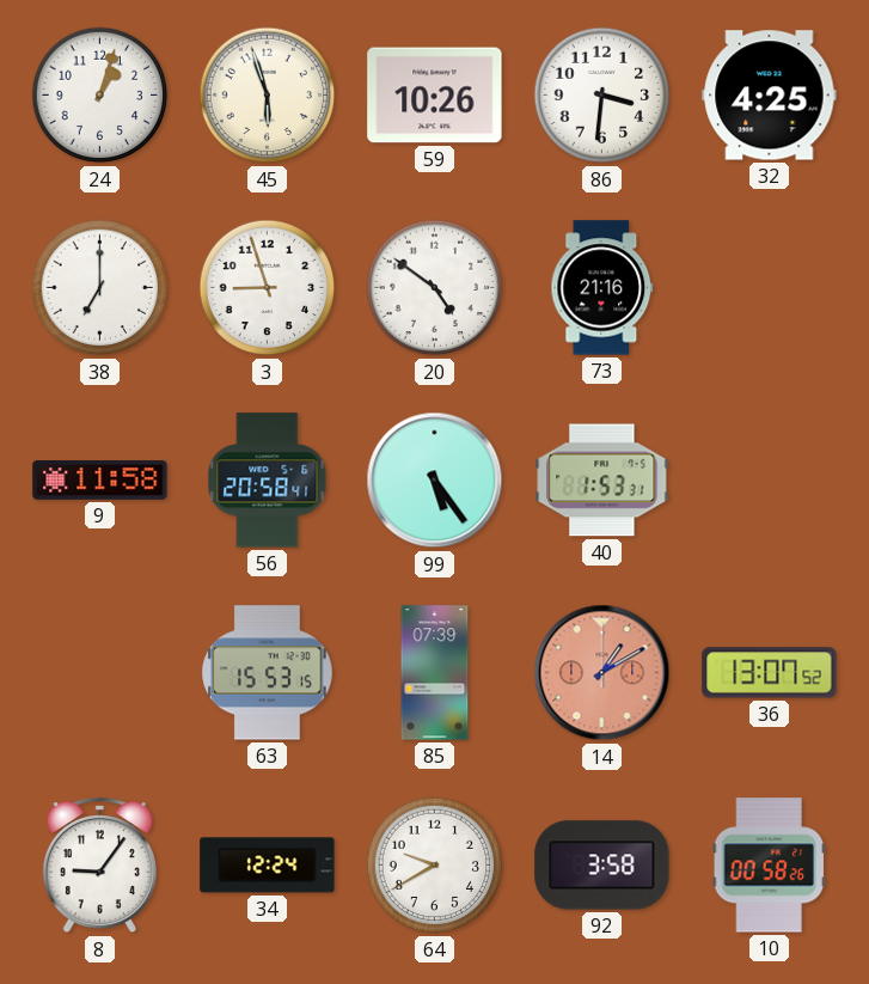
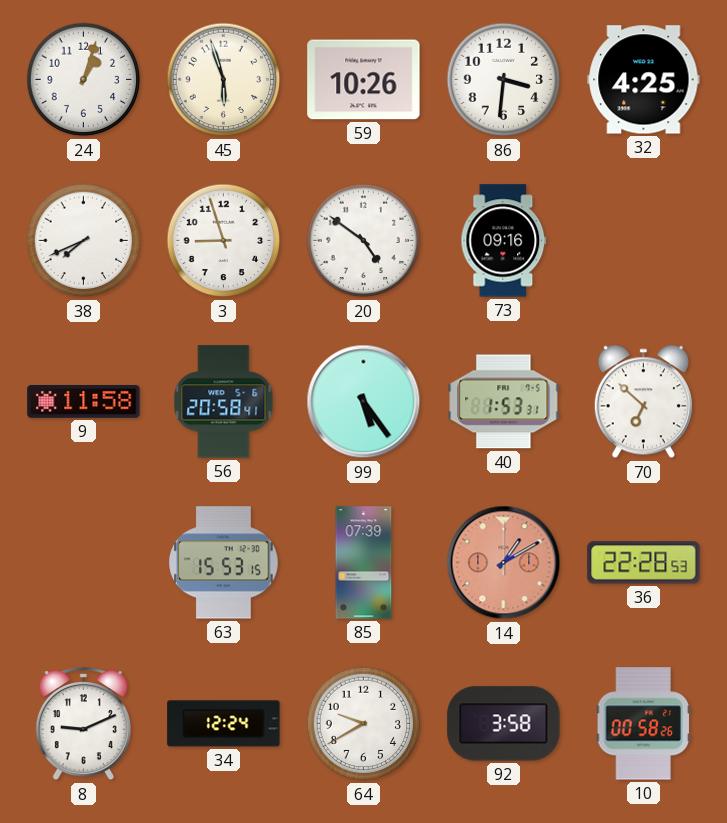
38: 7:00 -> 7:41 (84, 241)
73: 21:16 -> 09:16 (504, 241)
70: none -> 6:52 (643, 402)
36: 13:07 -> 22:28 (644, 563)
8: 9:06 -> 9:11 (83, 725)
